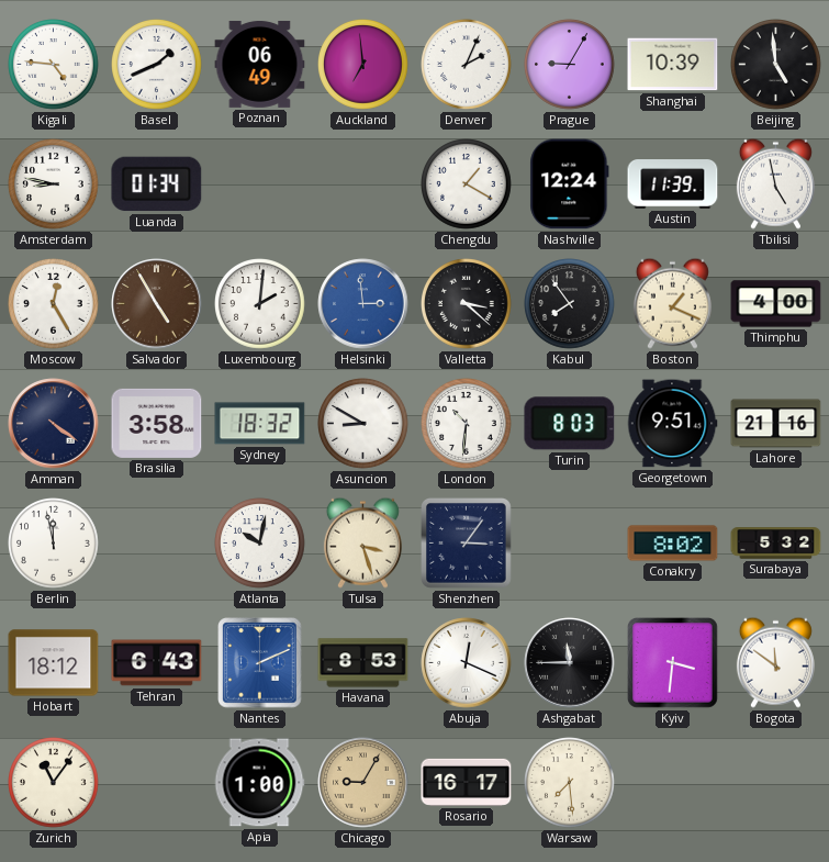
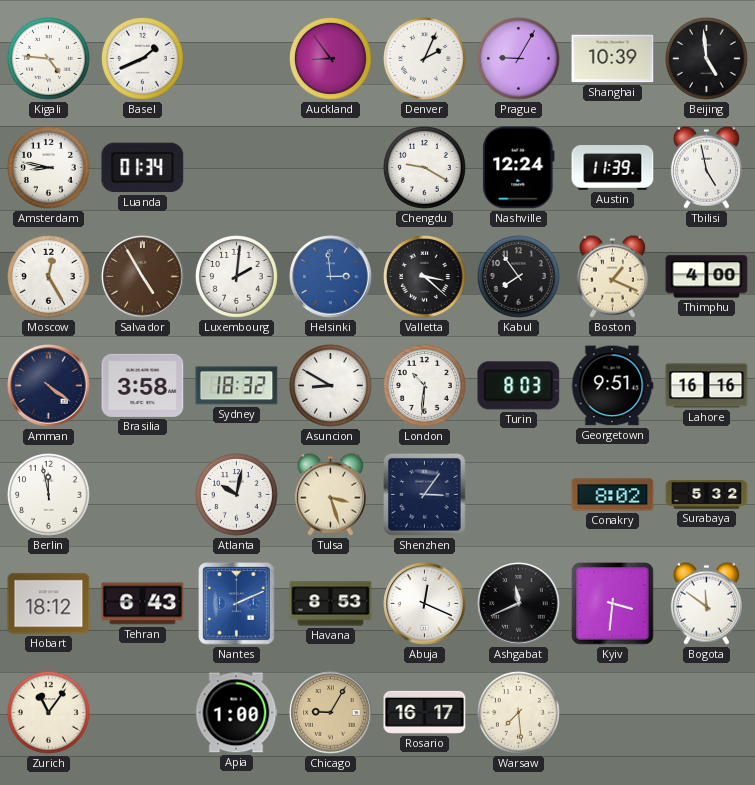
Poznan: 06:49 -> none (260, 64)
Auckland: 6:59 -> 8:54 (331, 59)
Chengdu: 1:20 -> 9:20 (425, 168)
Lahore: 21:16 -> 16:16 (707, 386)
Ashgabat: 11:45 -> 11:41 (519, 604)
